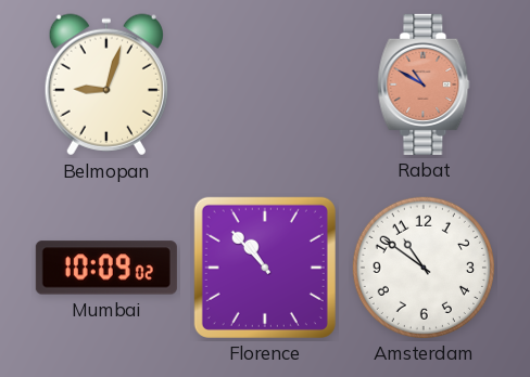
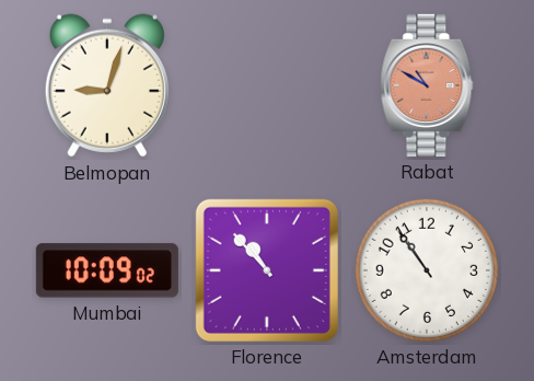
Amsterdam: 10:51 -> 10:54 (427, 270)
